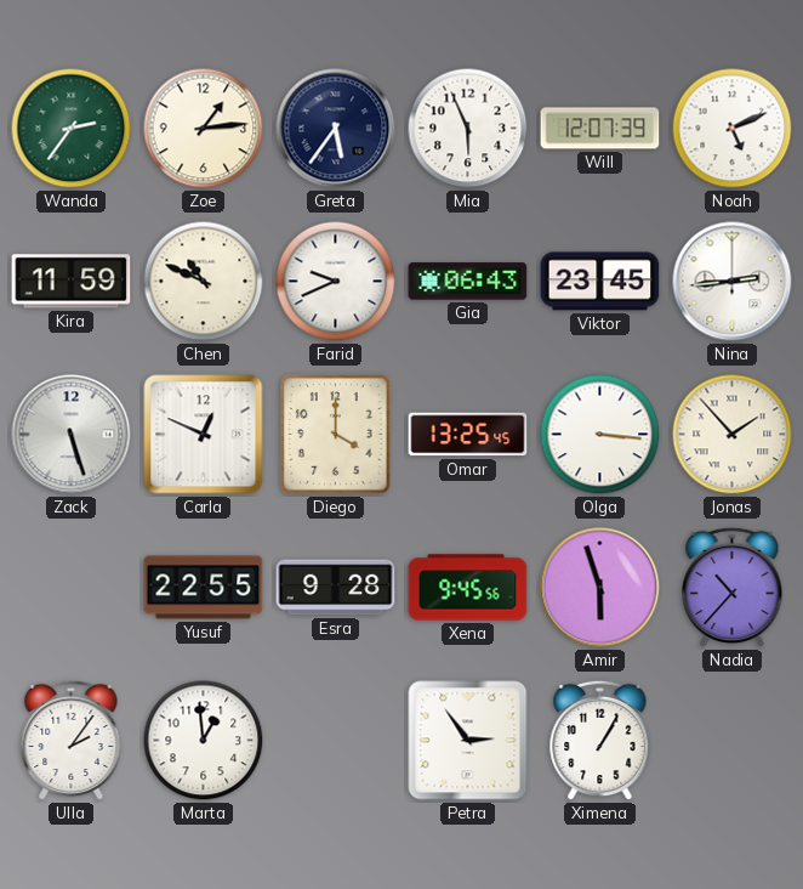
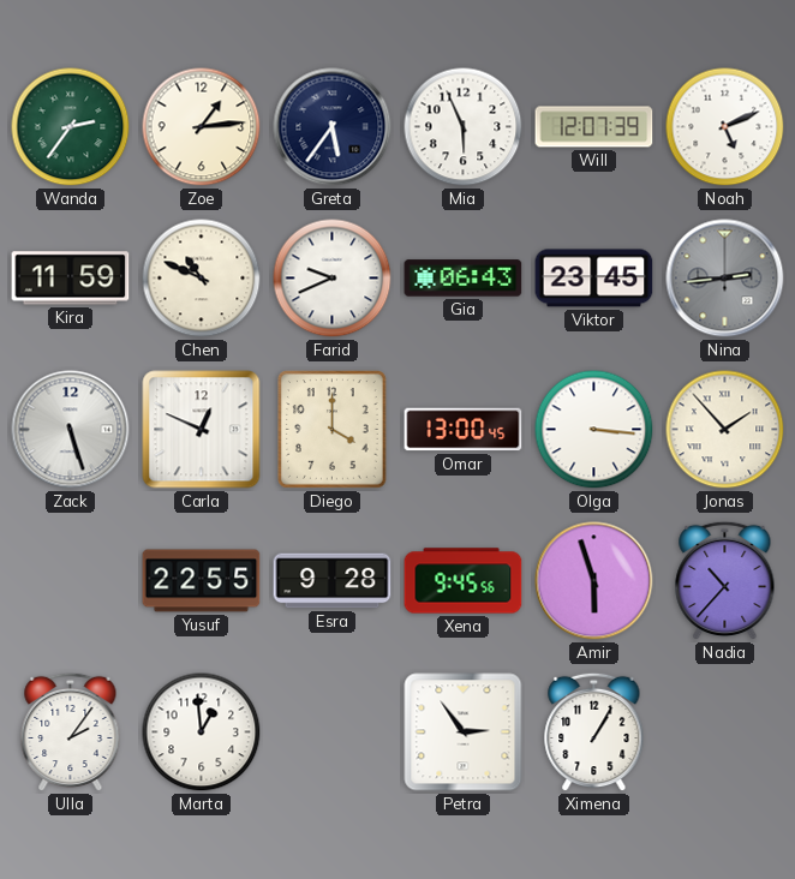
Nina dial: white -> grey (725, 279)
Omar: 13:25 -> 13:00 (464, 430)
